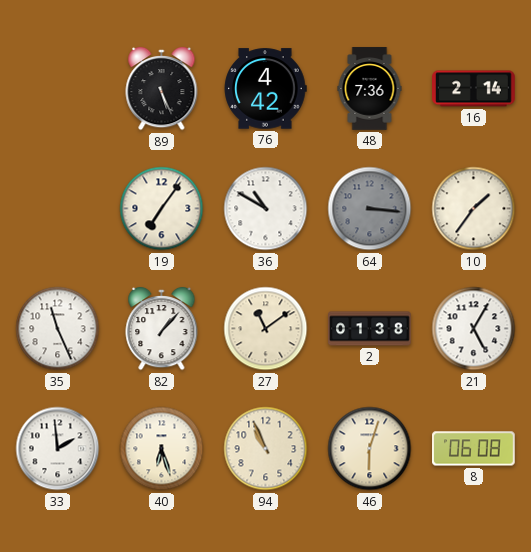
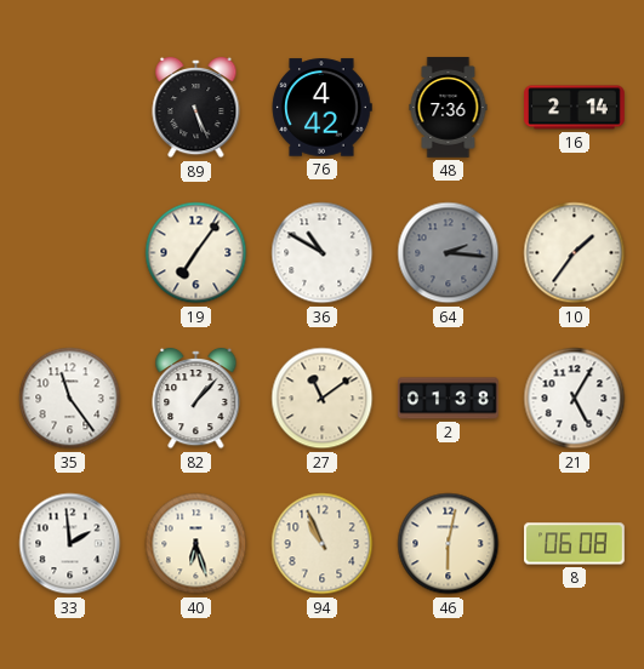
64: 3:16 -> 2:16 (449, 253)
35: 11:26 -> 11:24 (70, 399)
46: 6:03 -> 6:02 (449, 544)
